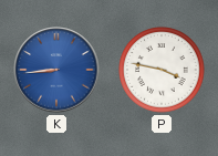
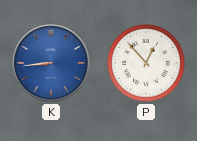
P: 3:47 -> 12:53 (146, 63)
